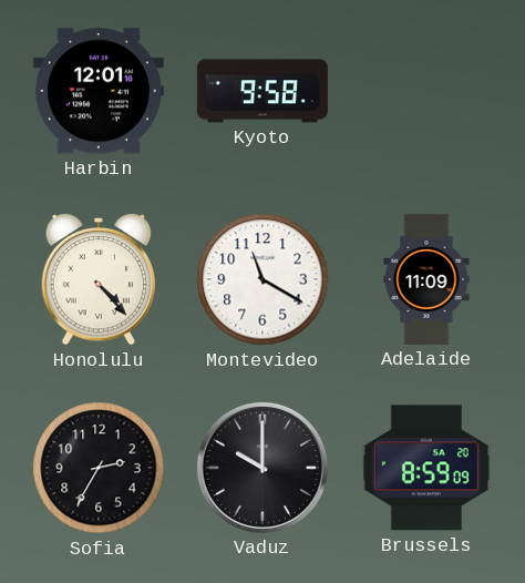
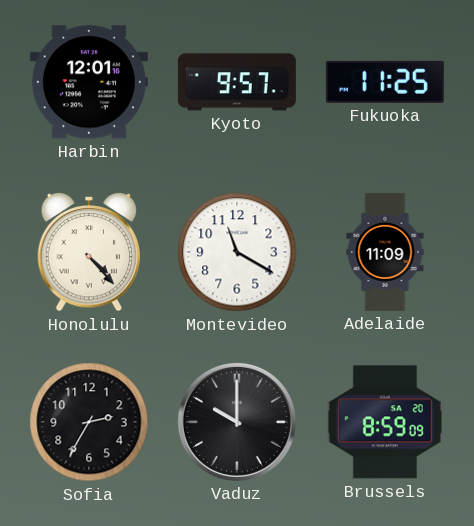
Kyoto: 9:58 -> 9:57 (237, 82)
Fukuoka: none -> 11:25 (385, 82)
